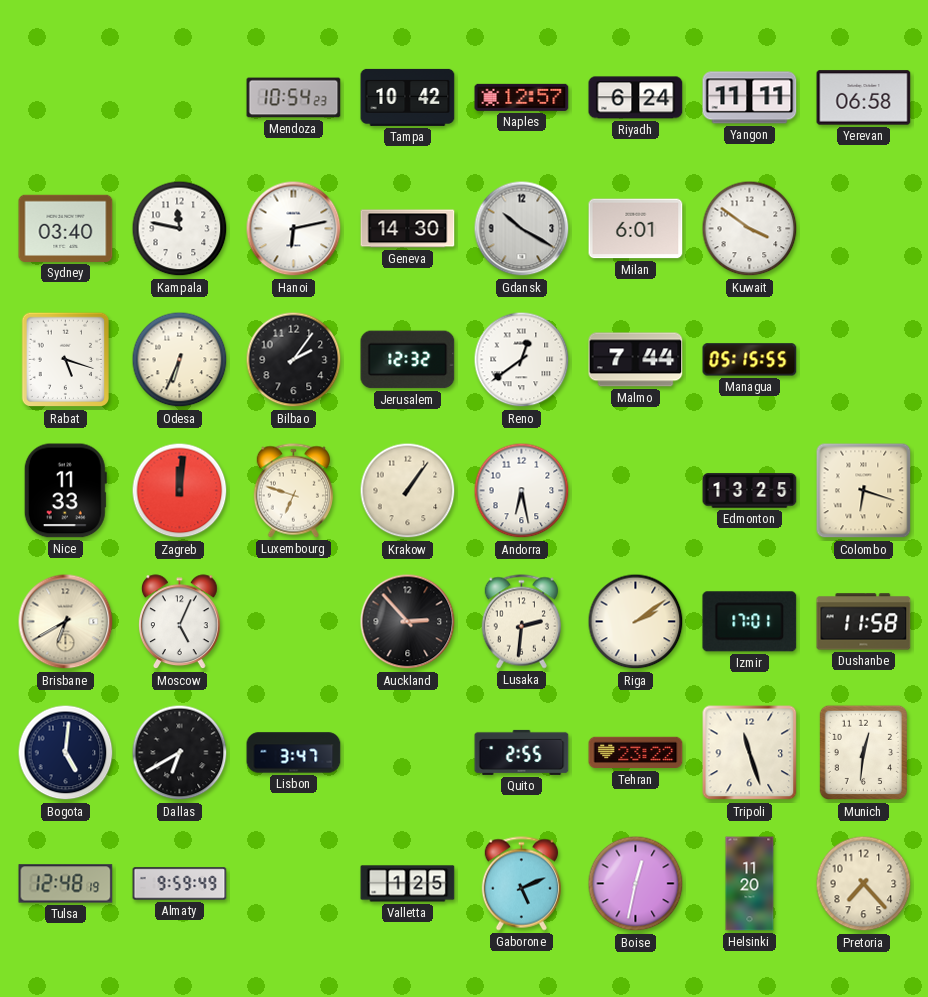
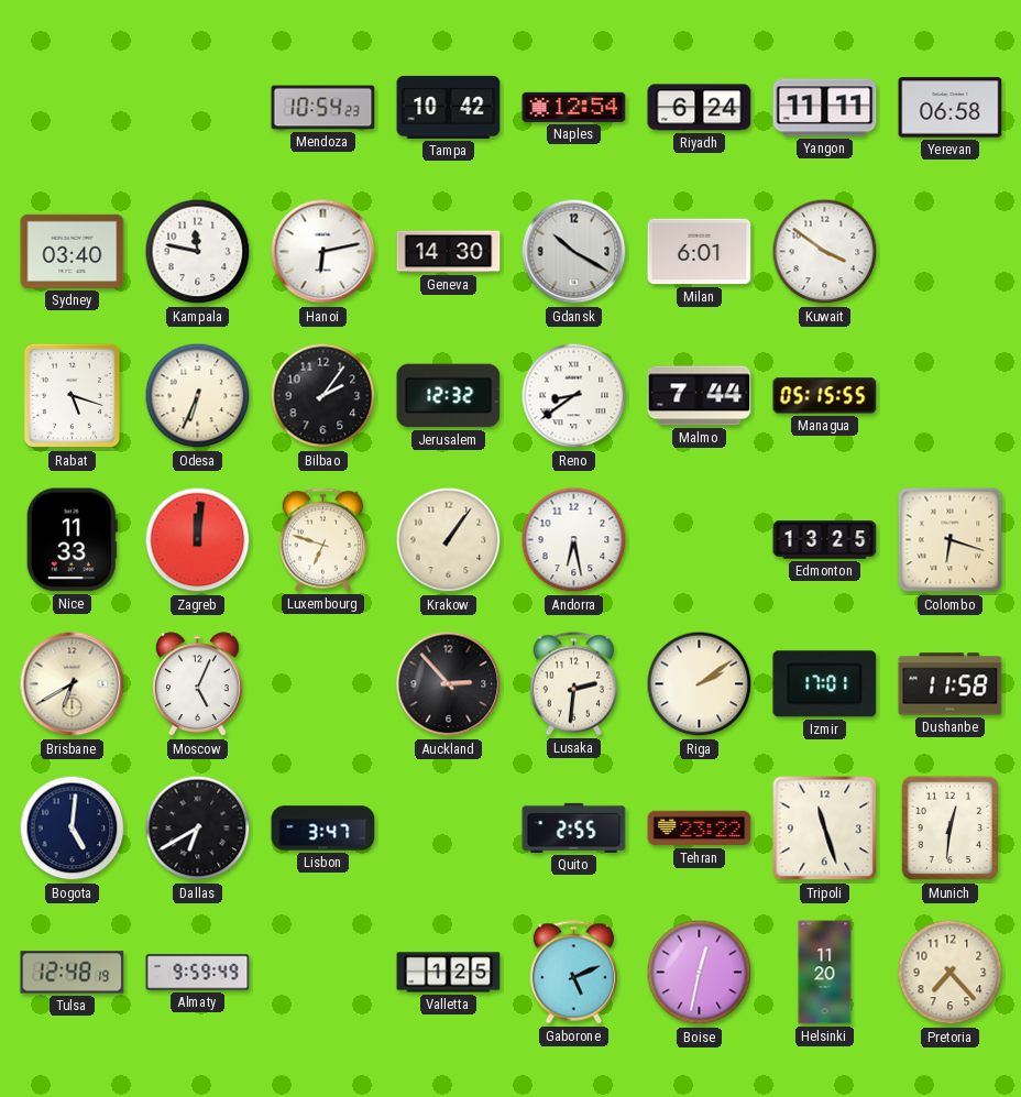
Naples: 12:57 -> 12:54 (574, 107)
Reno: 12:39 -> 8:39 (574, 396)
